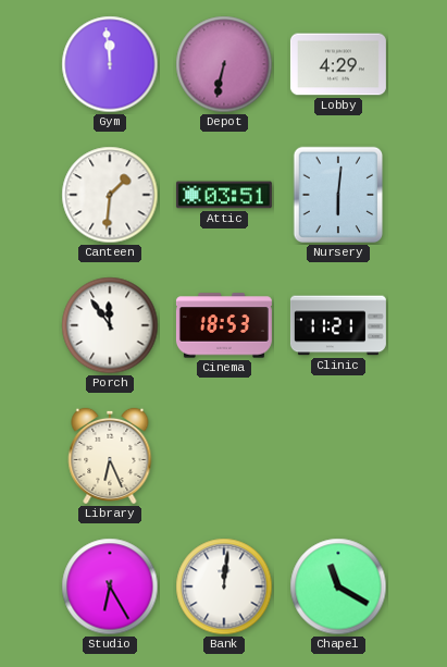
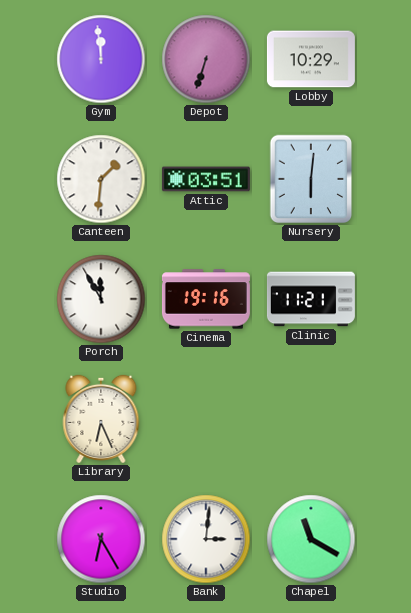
Depot: 6:32 -> 6:33 (206, 59)
Lobby: 4:29 -> 10:29 (311, 59)
Porch: 11:54 -> 11:55 (101, 299)
Cinema: 18:53 -> 19:16 (206, 299)
Bank: 12:01 -> 3:01 (206, 539)
